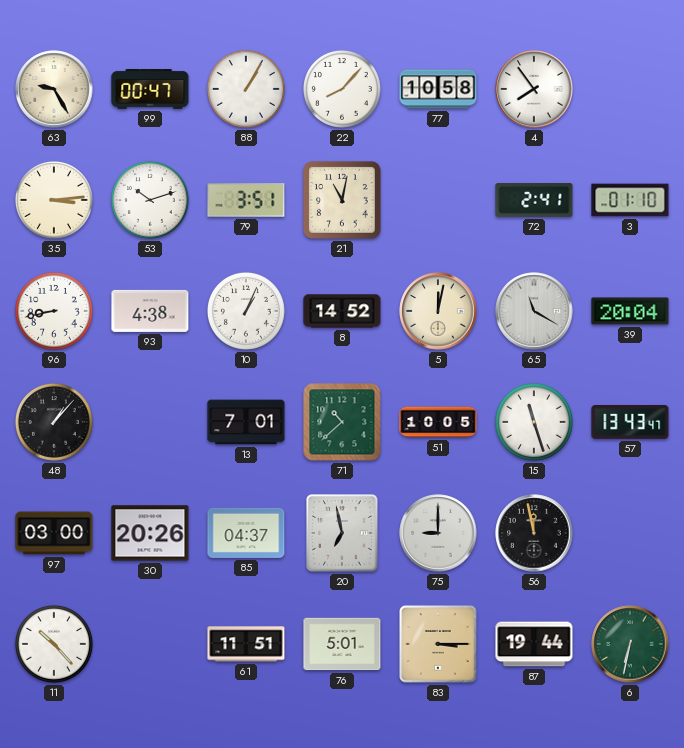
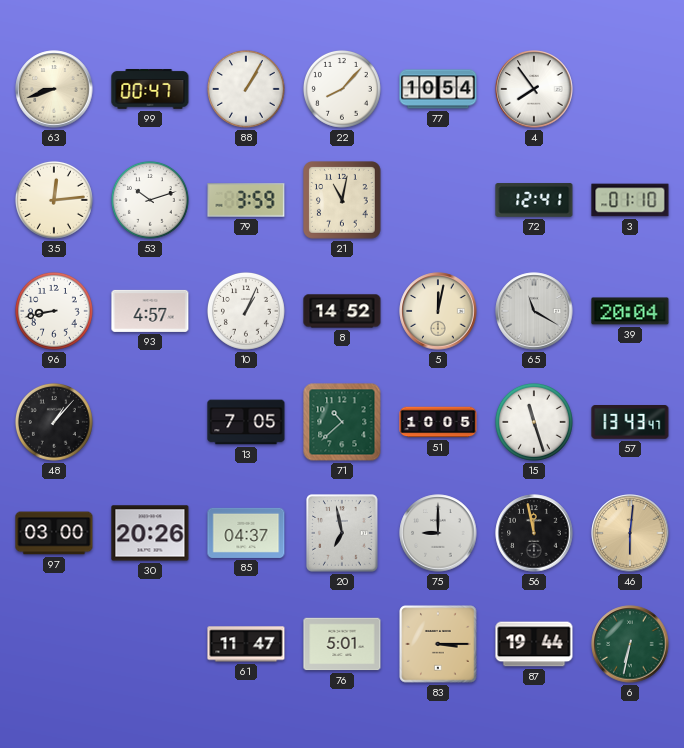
63: 9:25 -> 8:42 (54, 89)
77: 10:58 -> 10:54 (438, 89)
35: 3:14 -> 12:14 (54, 200)
79: 3:51 -> 3:59 (246, 200)
72: 2:41 -> 12:41 (534, 200)
93: 4:38 -> 4:57 (150, 311)
13: 7:01 -> 7:05 (246, 422)
46: none -> 6:01 (630, 533)
11: 10:23 -> none (54, 644)
61: 11:51 -> 11:47 (246, 644)
